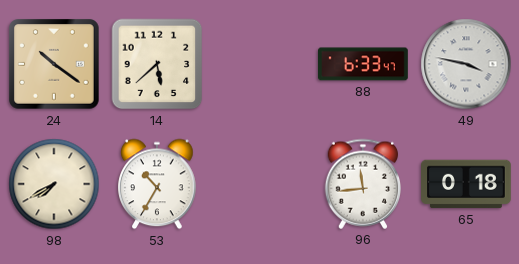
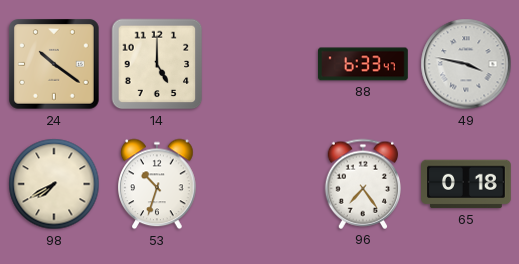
14: 5:38 -> 5:00 (157, 64)
53: 10:35 -> 10:33 (157, 184)
96: 11:44 -> 7:24 (363, 184)
